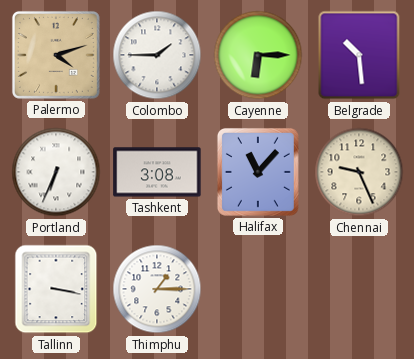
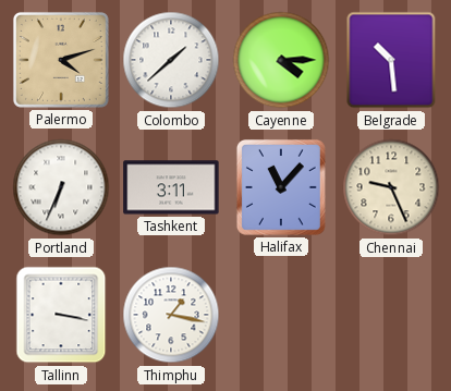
Colombo: 1:45 -> 1:38 (171, 60)
Cayenne: 6:15 -> 4:15 (281, 60)
Tashkent: 3:08 -> 3:11 (171, 187)
Thimphu: 1:15 -> 1:17 (171, 315)
